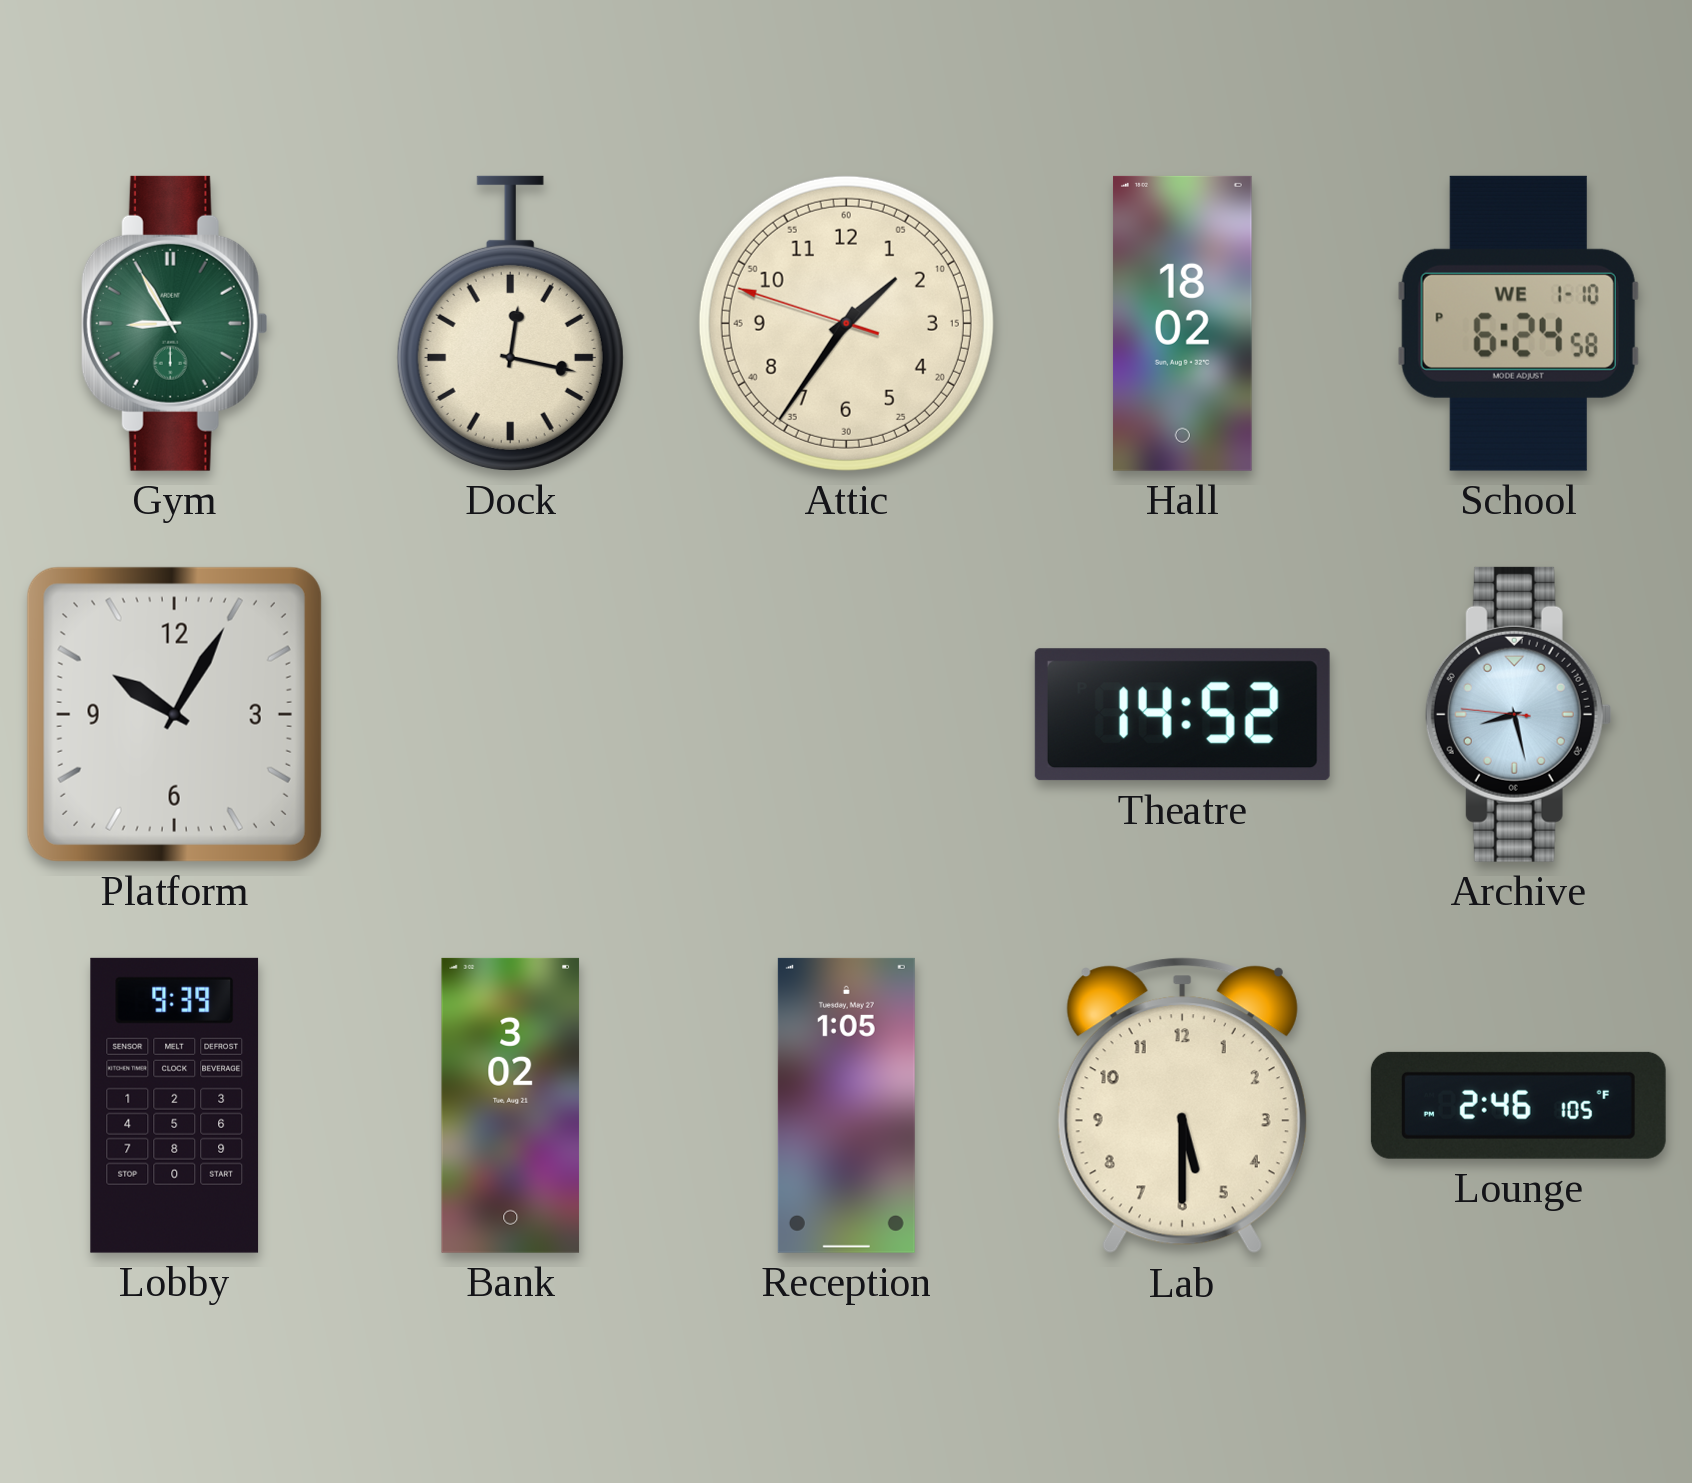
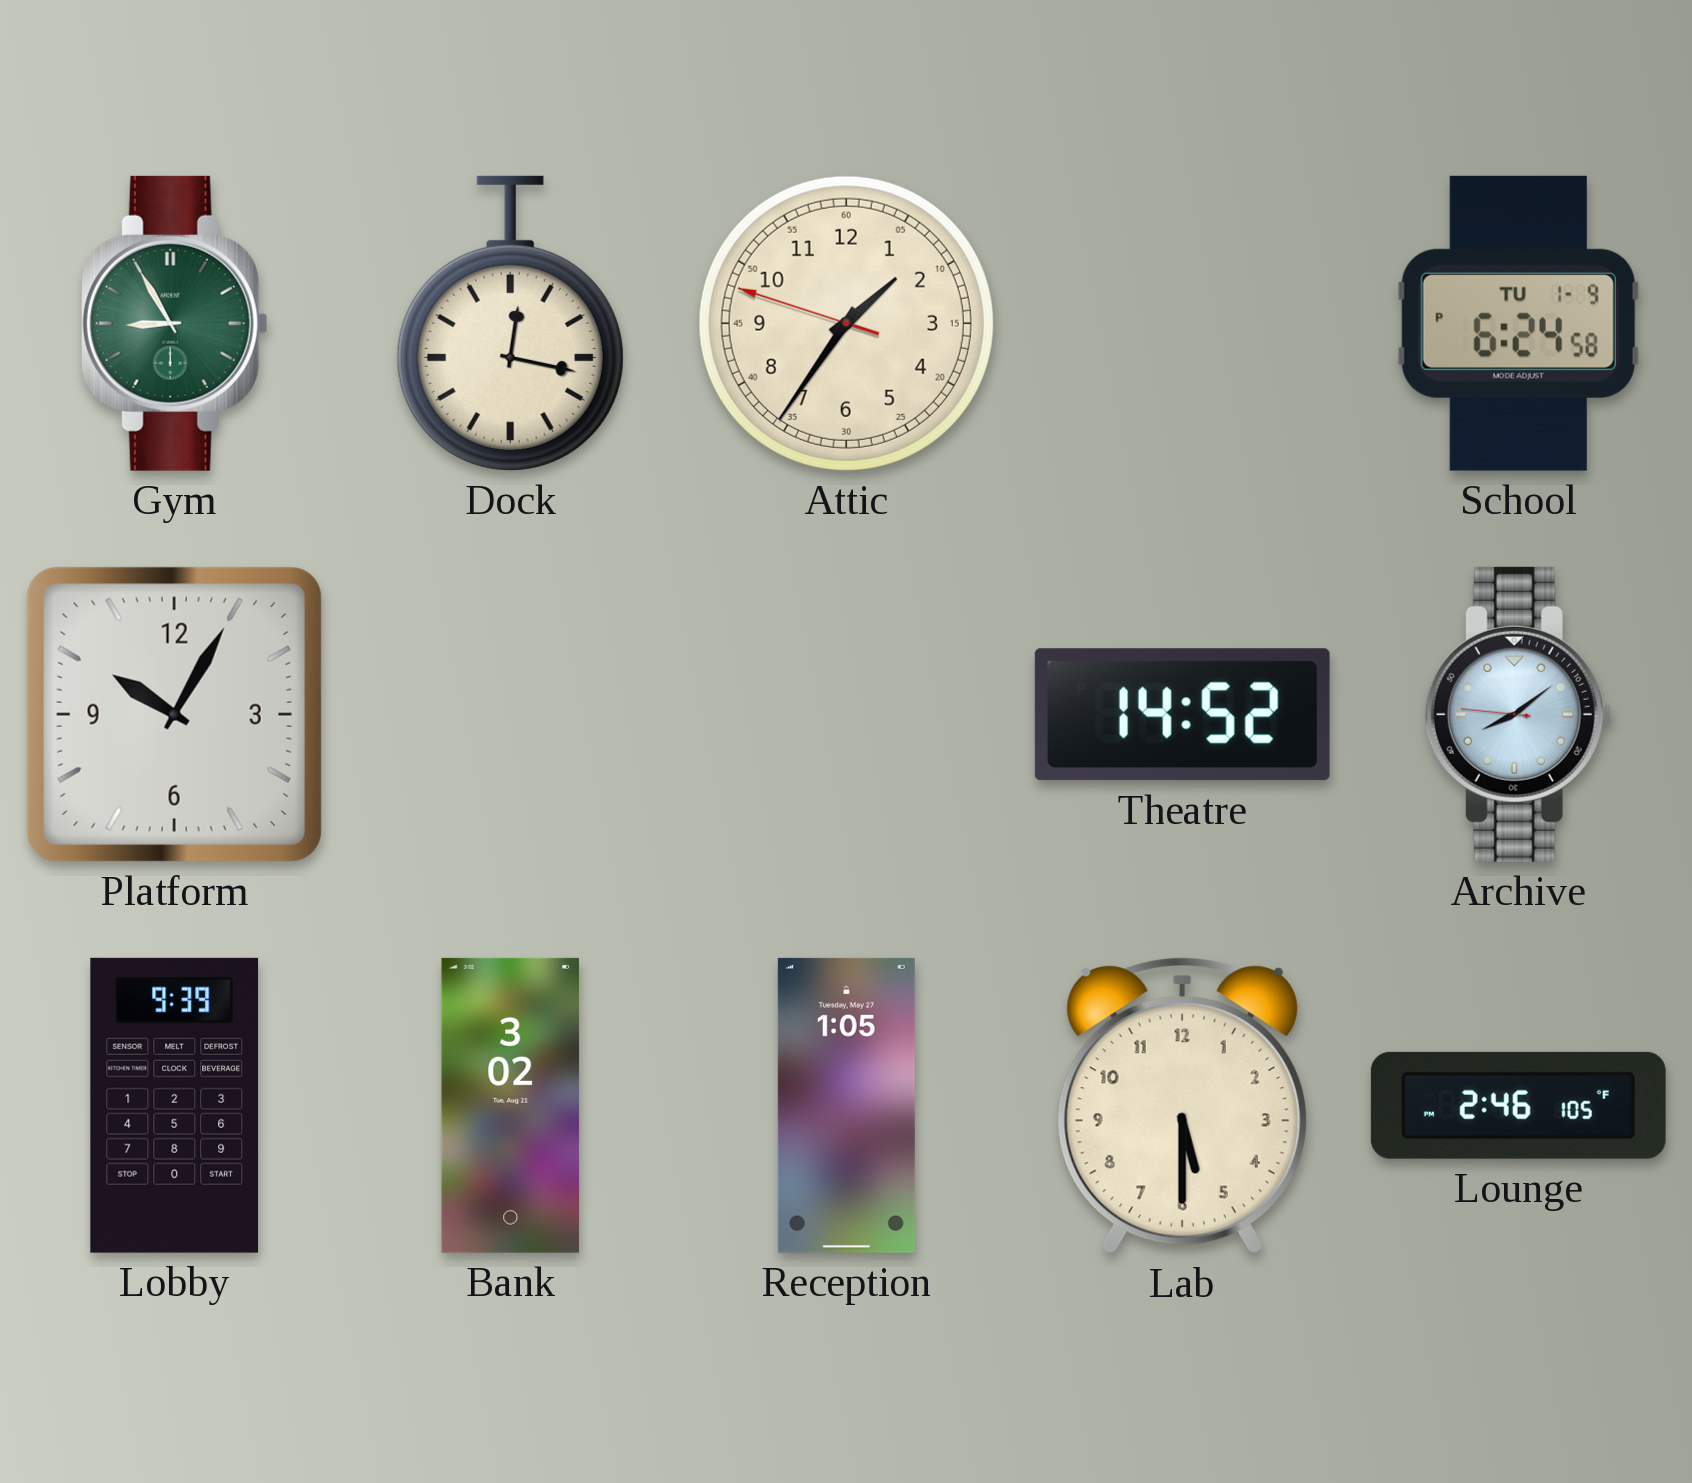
Hall: 18:02 -> none (1182, 323)
School date: WE 1-10 -> TU 1-9 (1518, 323)
Archive: 8:27 -> 8:08 (1518, 714)
